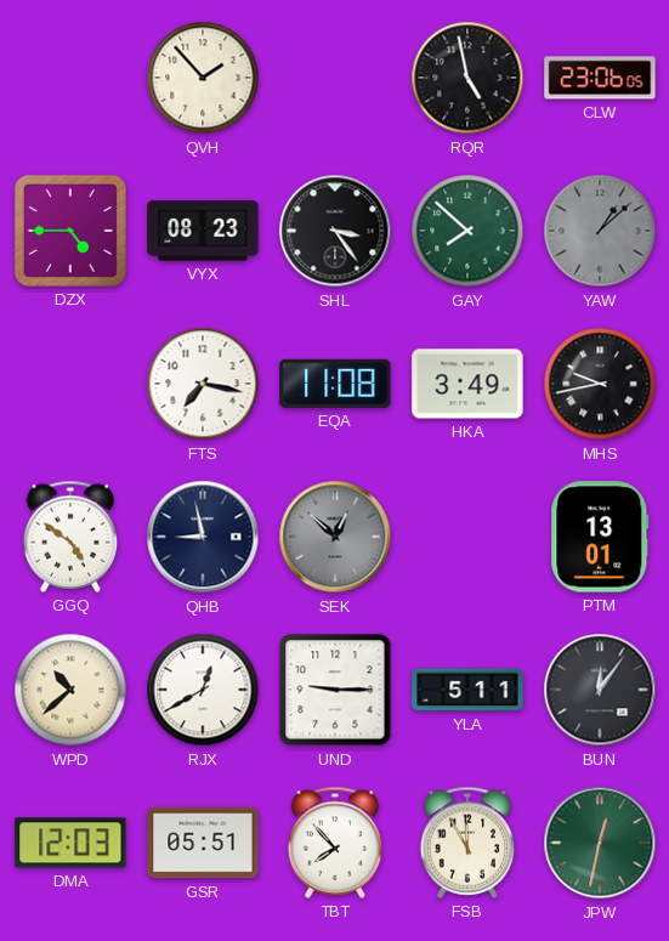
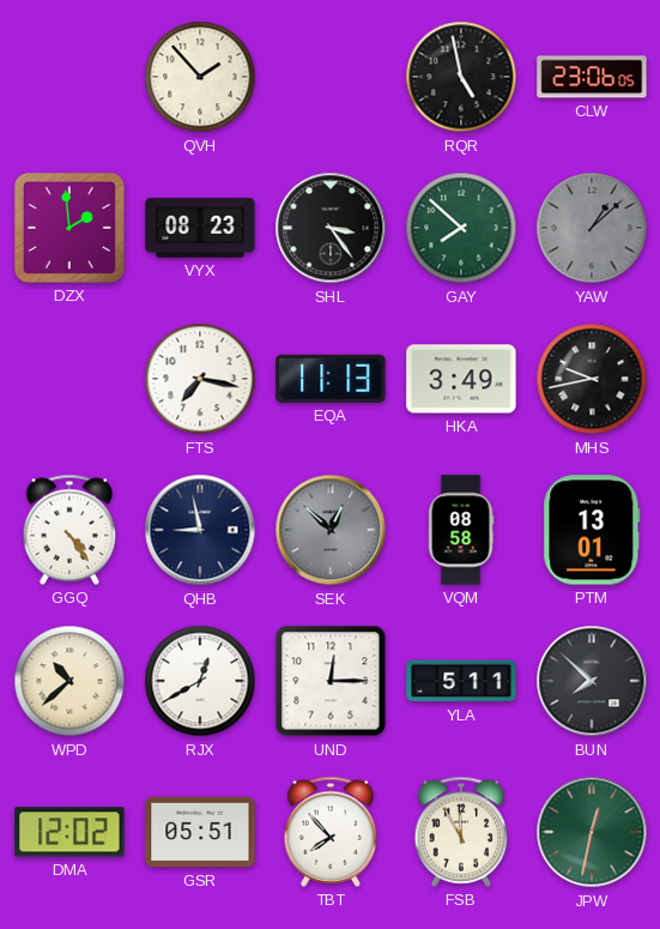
DZX: 4:45 -> 1:59 (69, 228)
EQA: 11:08 -> 11:13 (331, 379)
GGQ: 4:51 -> 4:24 (69, 530)
VQM: none -> 08:58 (461, 530)
UND: 9:15 -> 12:15 (331, 681)
BUN: 12:06 -> 7:52 (592, 681)
DMA: 12:03 -> 12:02 (69, 832)
